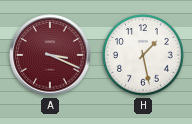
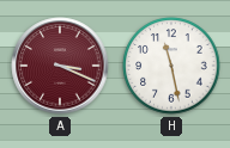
H: 1:28 -> 11:28 (171, 66)
